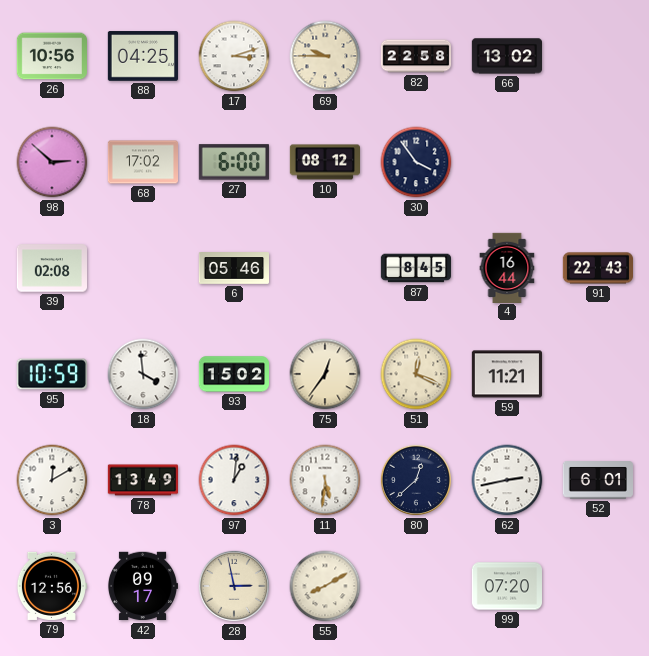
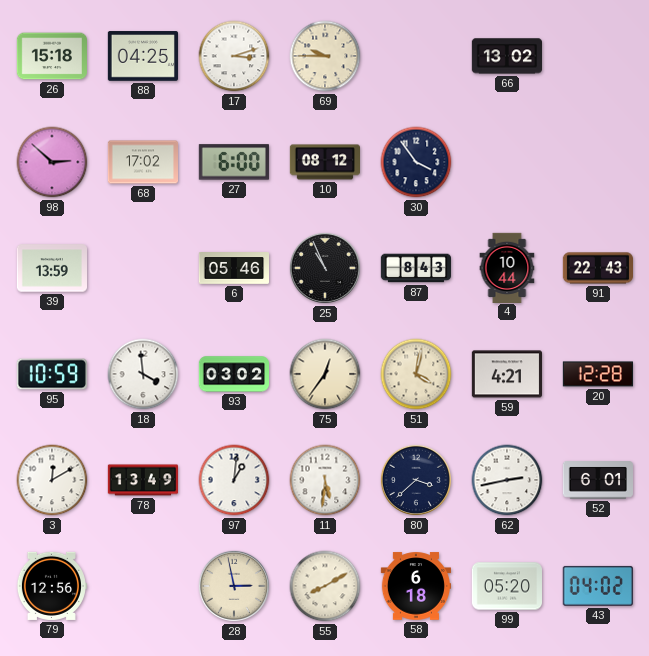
26: 10:56 -> 15:18 (51, 56)
82: 22:58 -> none (416, 56)
39: 02:08 -> 13:59 (51, 268)
25: none -> 10:56 (325, 268)
87: 8:45 -> 8:43 (415, 268)
4: 16:44 -> 10:44 (507, 267)
93: 15:02 -> 03:02 (233, 374)
51: 12:19 -> 4:02 (416, 374)
59: 11:21 -> 4:21 (506, 374)
20: none -> 12:28 (597, 374)
80: 12:38 -> 3:38 (416, 480)
42: 09:17 -> none (142, 586)
58: none -> 6:18 (415, 586)
99: 07:20 -> 05:20 (506, 586)
43: none -> 04:02 (598, 586)
